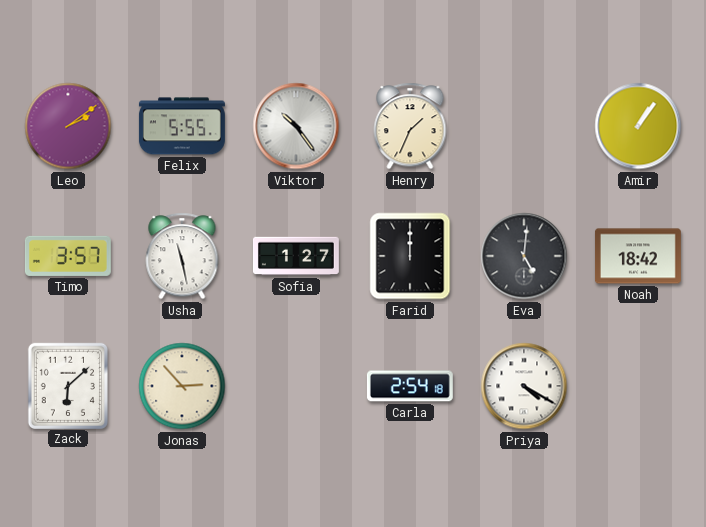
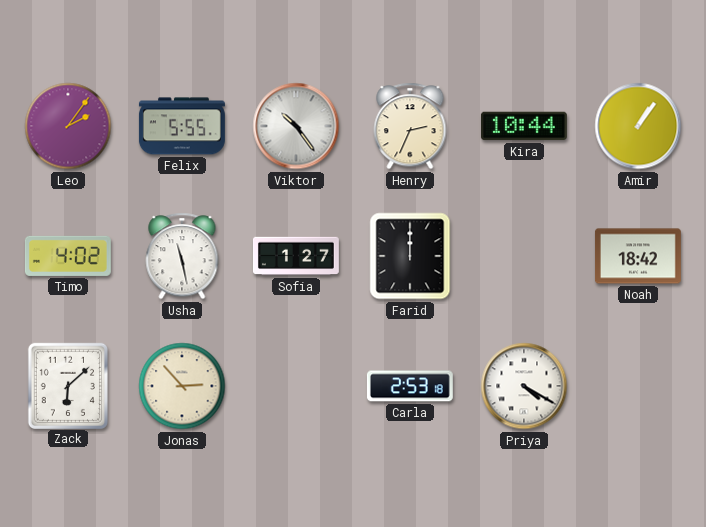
Leo: 2:09 -> 2:06 (68, 126)
Henry: 1:34 -> 2:34 (410, 126)
Kira: none -> 10:44 (524, 126)
Timo: 3:57 -> 4:02 (68, 256)
Eva: 5:01 -> none (524, 256)
Carla: 2:54 -> 2:53 (410, 386)
